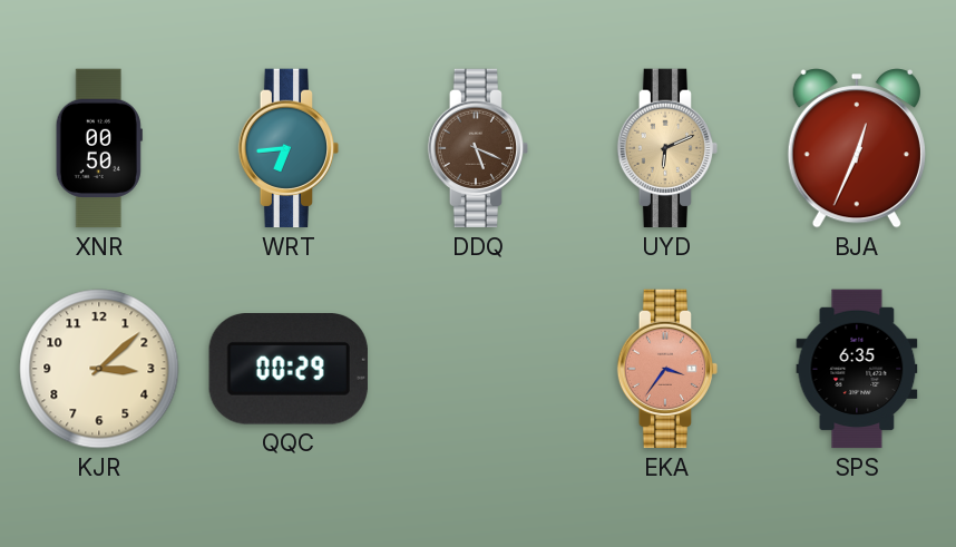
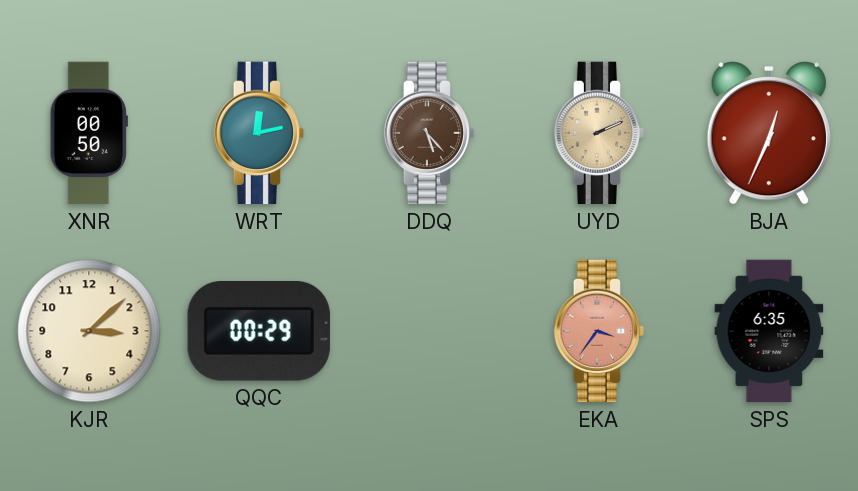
WRT: 6:44 -> 12:13 (259, 133)
DDQ: 5:19 -> 5:23 (429, 133)
UYD: 6:11 -> 2:11 (599, 133)
